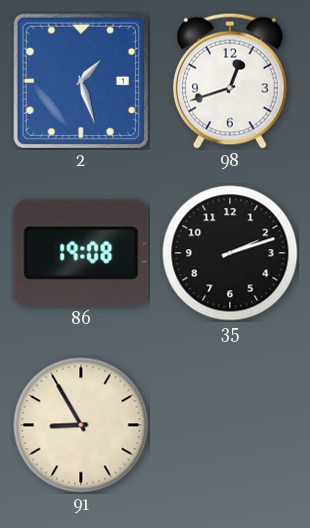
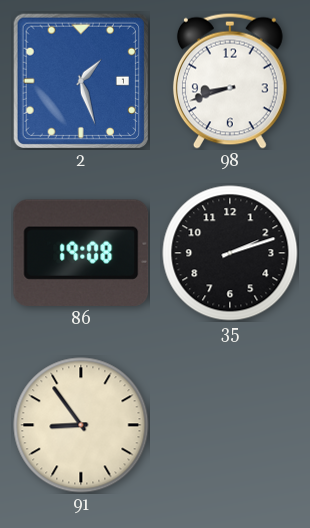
98: 12:42 -> 8:42 (230, 81)
91: 8:55 -> 8:54 (81, 425)
